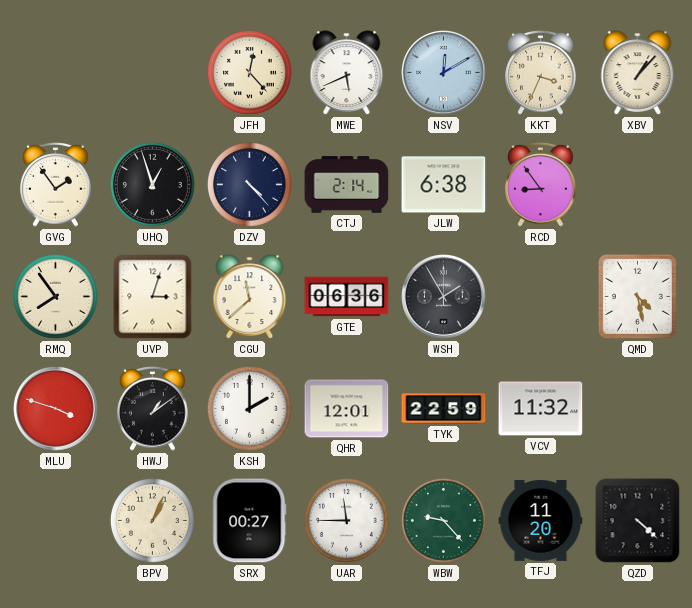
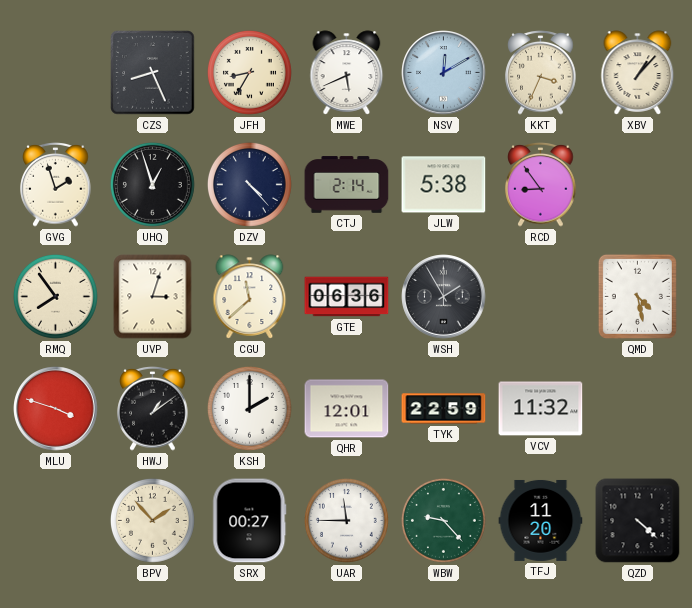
CZS: none -> 8:26 (153, 73)
JFH: 12:23 -> 8:35 (250, 73)
GVG: 1:54 -> 1:57 (56, 185)
JLW: 6:38 -> 5:38 (444, 185)
BPV: 1:04 -> 1:53 (153, 521)
